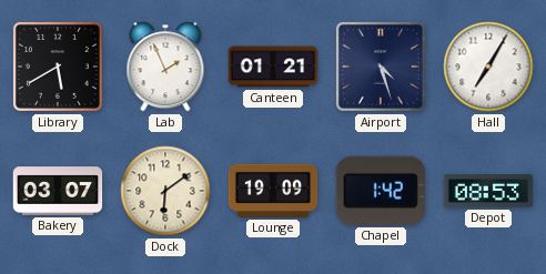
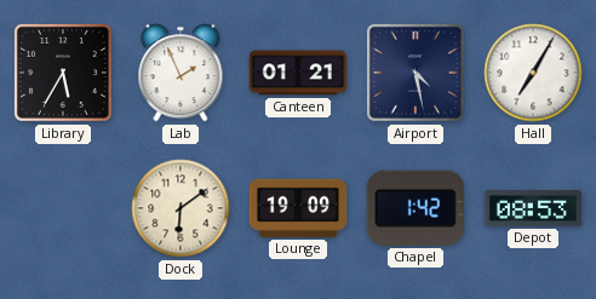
Library: 5:40 -> 5:35 (63, 73)
Airport: 4:27 -> 4:28 (416, 73)
Bakery: 03:07 -> none (58, 191)
